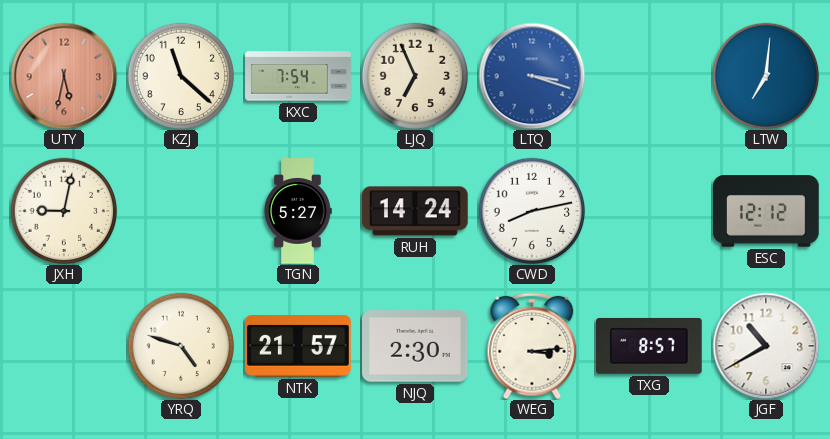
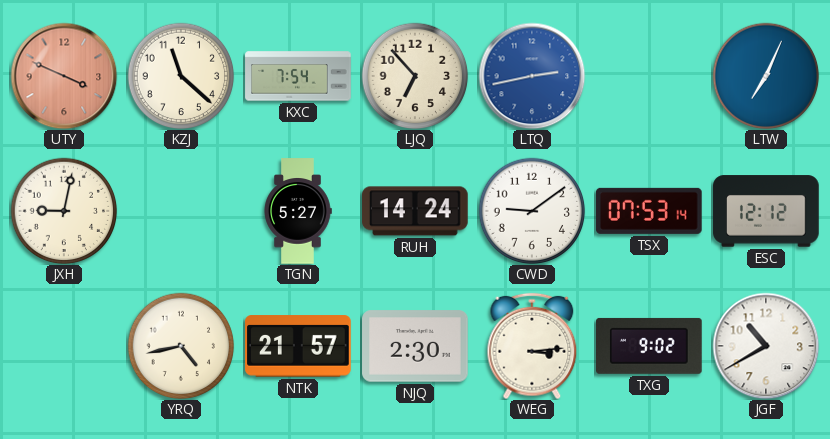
UTY: 5:32 -> 3:49 (64, 76)
LJQ: 6:56 -> 6:53 (415, 76)
LTQ: 3:18 -> 2:43 (532, 76)
LTW: 7:01 -> 7:04 (766, 76)
CWD: 8:13 -> 9:09 (532, 211)
TSX: none -> 07:53 (650, 211)
YRQ: 4:48 -> 4:43 (181, 346)
TXG: 8:57 -> 9:02 (649, 346)
